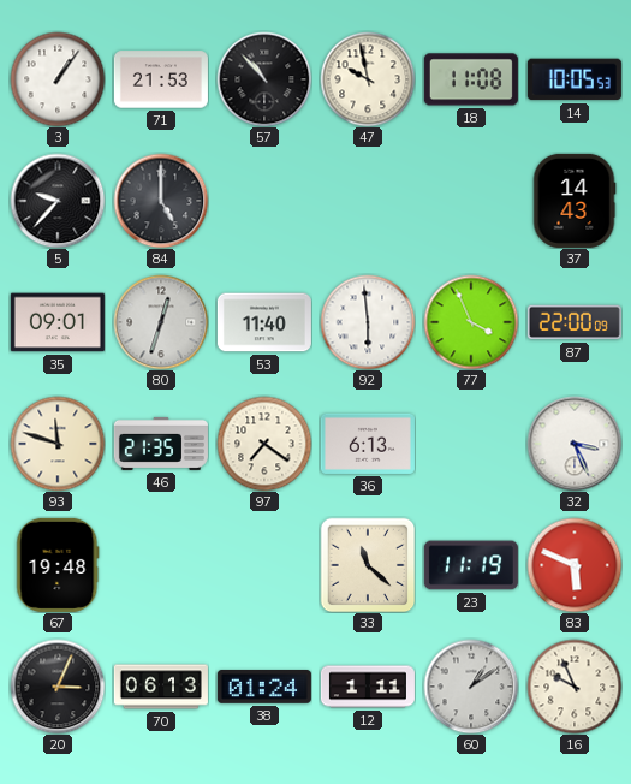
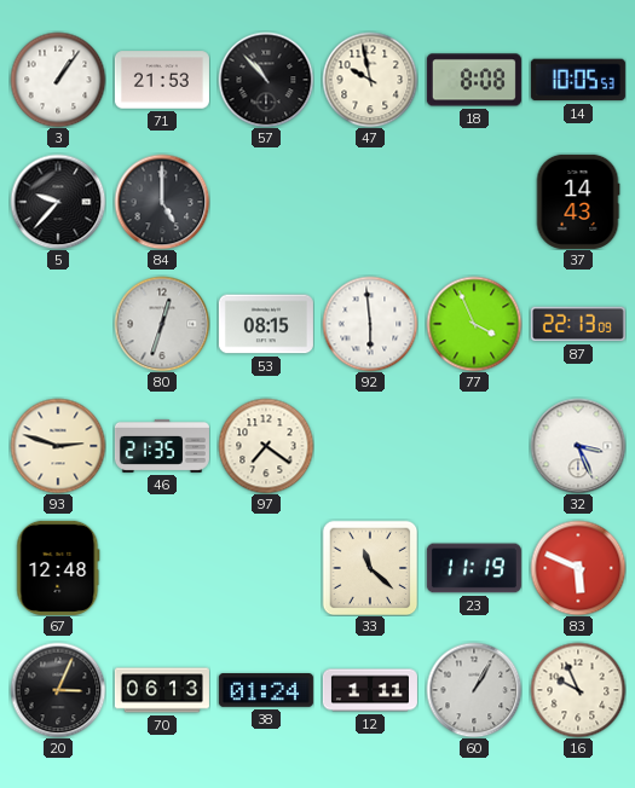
18: 11:08 -> 8:08 (474, 80)
35: 09:01 -> none (58, 322)
53: 11:40 -> 08:15 (266, 324)
87: 22:00 -> 22:13 (578, 324)
93: 11:48 -> 2:48 (58, 446)
36: 6:13 -> none (368, 444)
67: 19:48 -> 12:48 (58, 568)
60: 1:09 -> 1:05 (474, 690)
